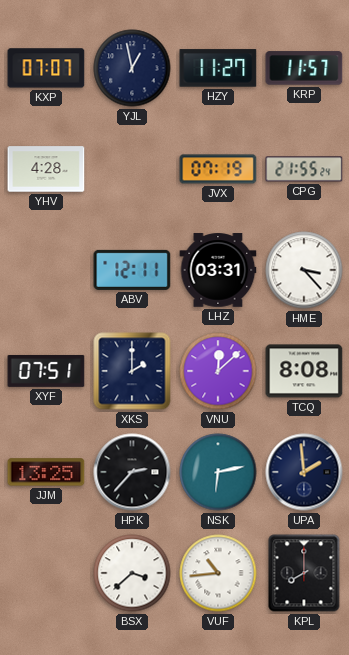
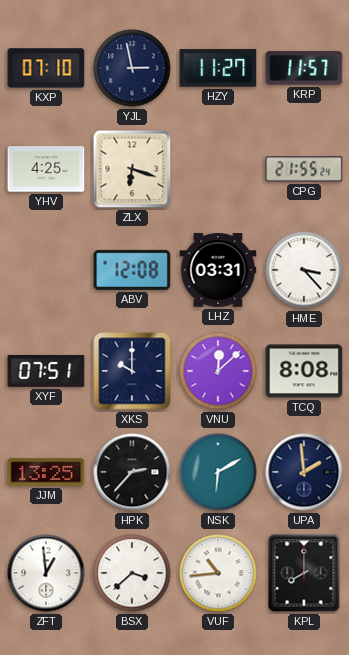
KXP: 07:07 -> 07:10 (46, 68)
YJL: 12:58 -> 2:58 (132, 68)
YHV: 4:28 -> 4:25 (46, 169)
ZLX: none -> 6:18 (132, 169)
JVX: 07:19 -> none (218, 169)
ABV: 12:11 -> 12:08 (132, 270)
XKS: 2:00 -> 10:00 (132, 371)
NSK: 6:13 -> 6:10 (218, 472)
ZFT: none -> 12:59 (46, 573)
